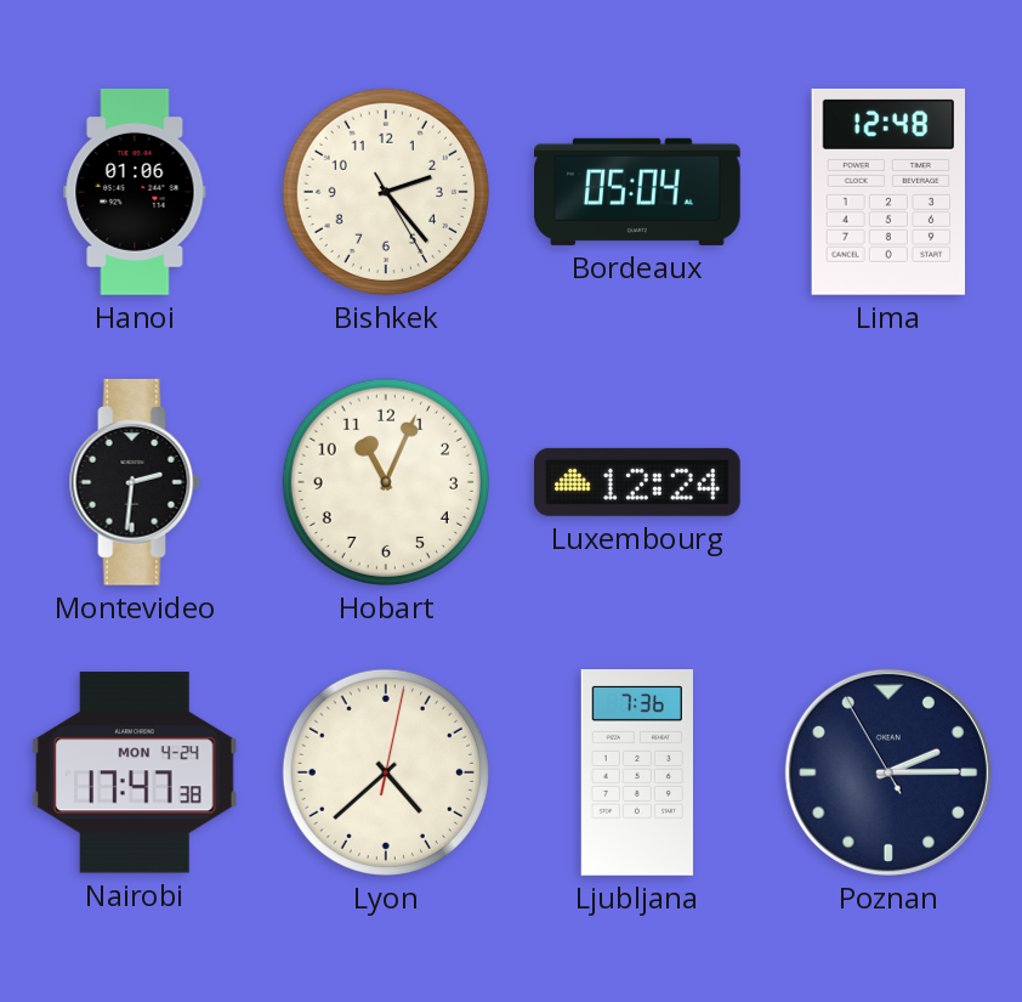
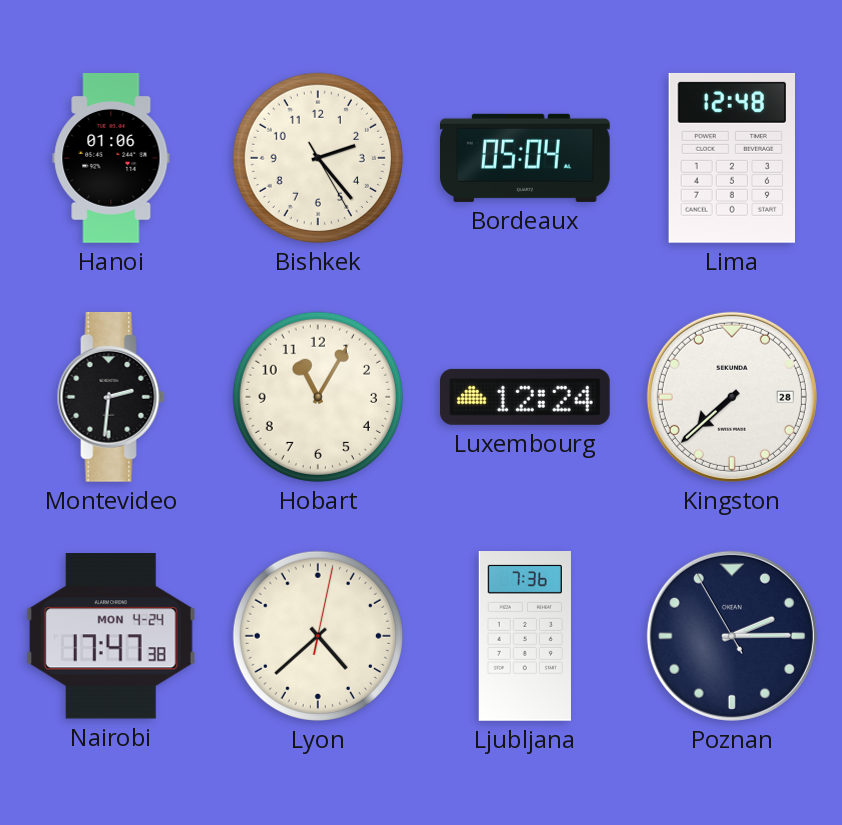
Hobart: 11:04 -> 11:05 (318, 397)
Kingston: none -> 7:38 (732, 397)
